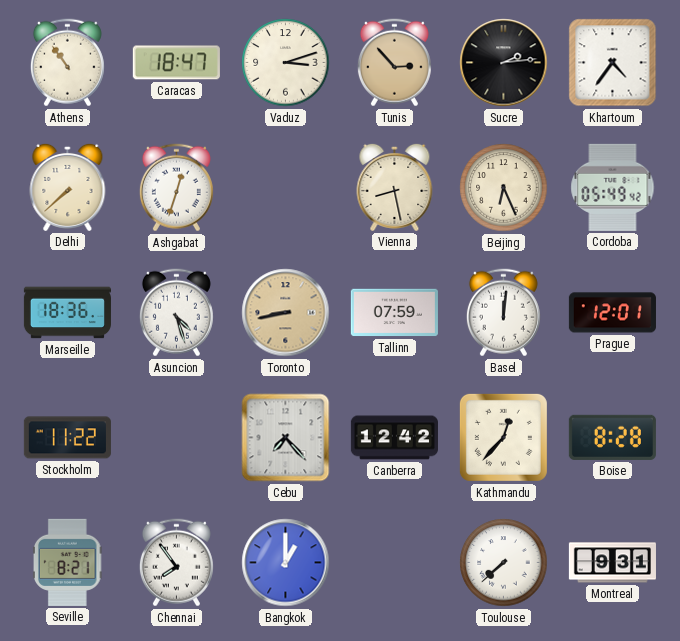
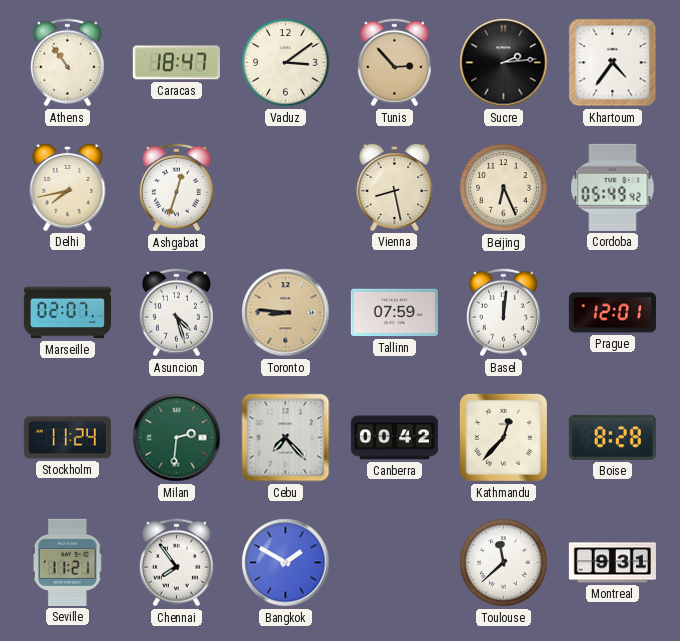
Vaduz: 3:12 -> 3:09 (286, 63)
Delhi: 7:38 -> 7:43 (68, 187)
Marseille: 18:36 -> 02:07 (67, 313)
Toronto: 8:43 -> 8:46 (286, 313)
Stockholm: 11:22 -> 11:24 (67, 438)
Milan: none -> 2:31 (177, 438)
Canberra: 12:42 -> 00:42 (394, 438)
Seville: 8:21 -> 11:21 (68, 562)
Bangkok: 1:00 -> 1:50 (286, 563)
Toulouse: 7:38 -> 11:38 (504, 563)
